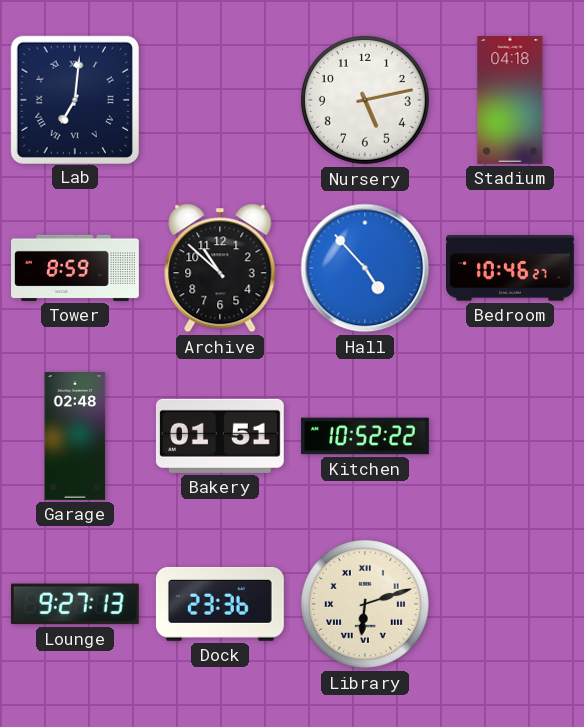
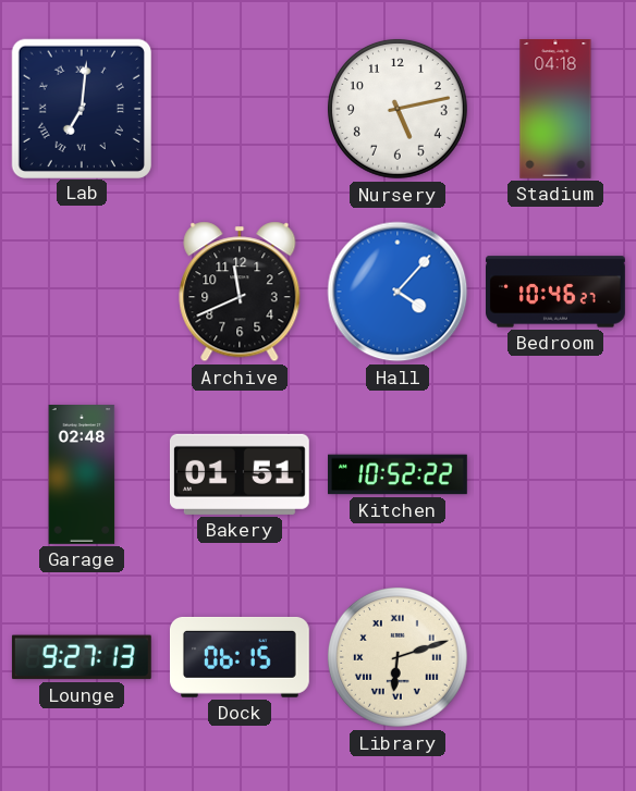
Tower: 8:59 -> none (76, 268)
Archive: 10:52 -> 11:41 (240, 292)
Hall: 4:53 -> 4:07 (397, 292)
Dock: 23:36 -> 06:15 (240, 657)
